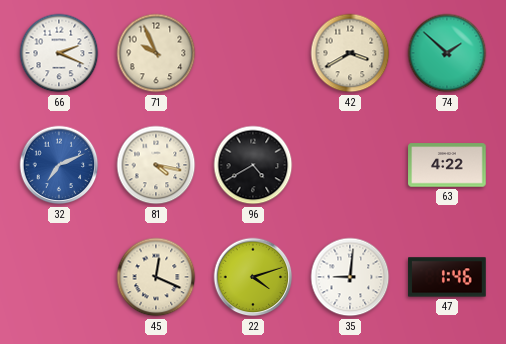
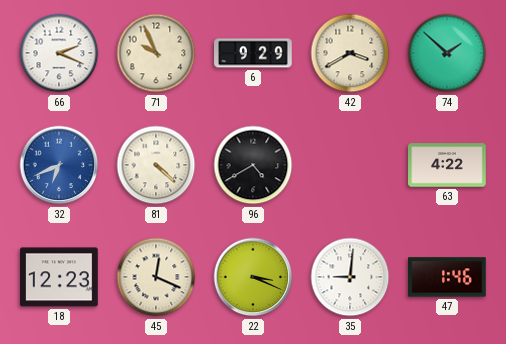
6: none -> 9:29 (253, 53)
32: 7:11 -> 6:41 (59, 165)
81: 4:17 -> 4:22 (156, 165)
18: none -> 12:23 (59, 277)
22: 4:12 -> 3:19 (253, 277)
